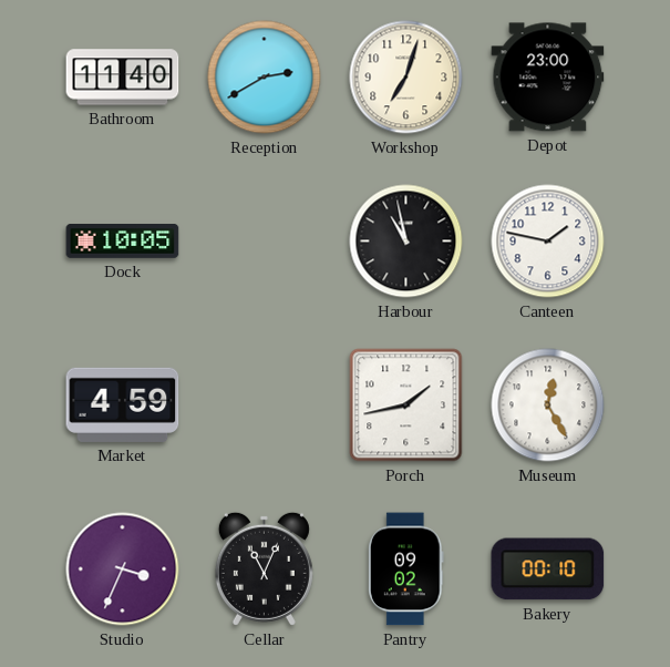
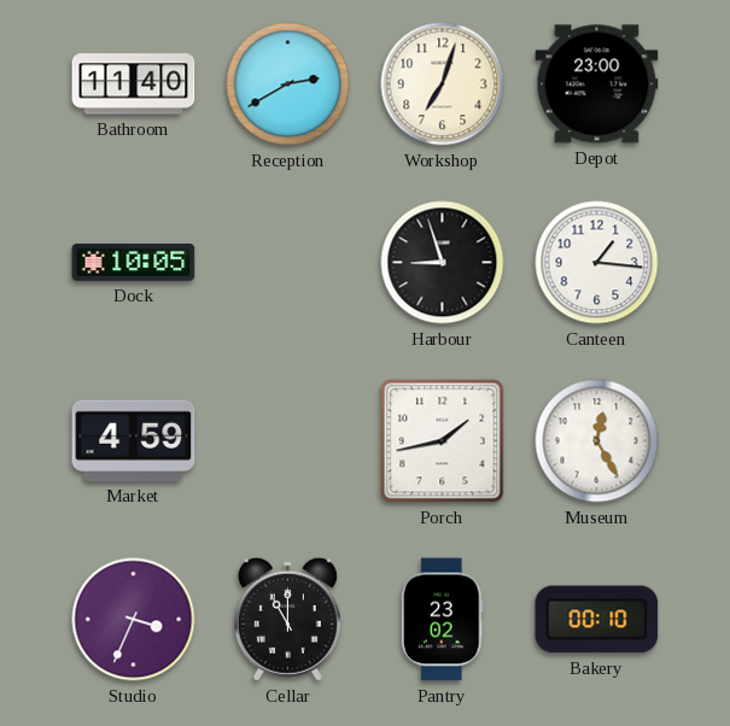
Harbour: 10:58 -> 8:57 (443, 263)
Canteen: 1:47 -> 1:16 (597, 263)
Cellar: 11:04 -> 11:00 (287, 619)
Pantry: 09:02 -> 23:02 (442, 620)
